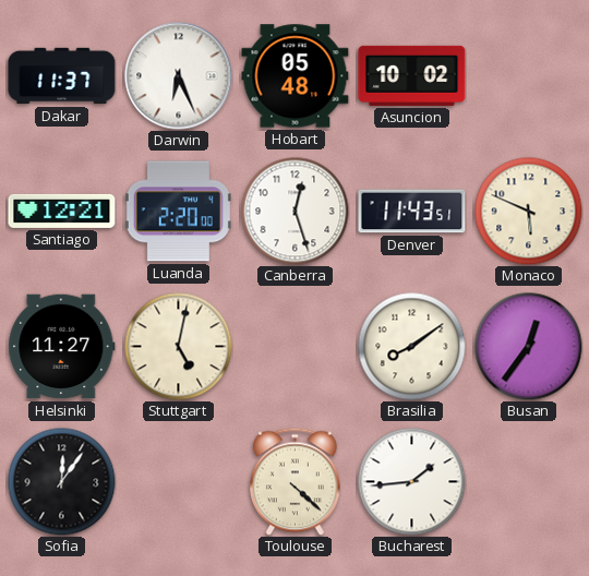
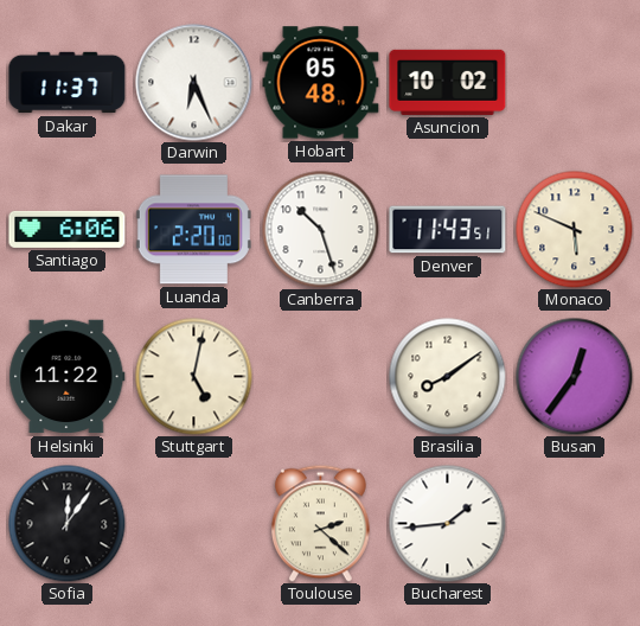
Santiago: 12:21 -> 6:06 (68, 229)
Canberra: 12:27 -> 10:27 (321, 230)
Helsinki: 11:27 -> 11:22 (68, 377)
Toulouse: 4:22 -> 2:22 (320, 523)
